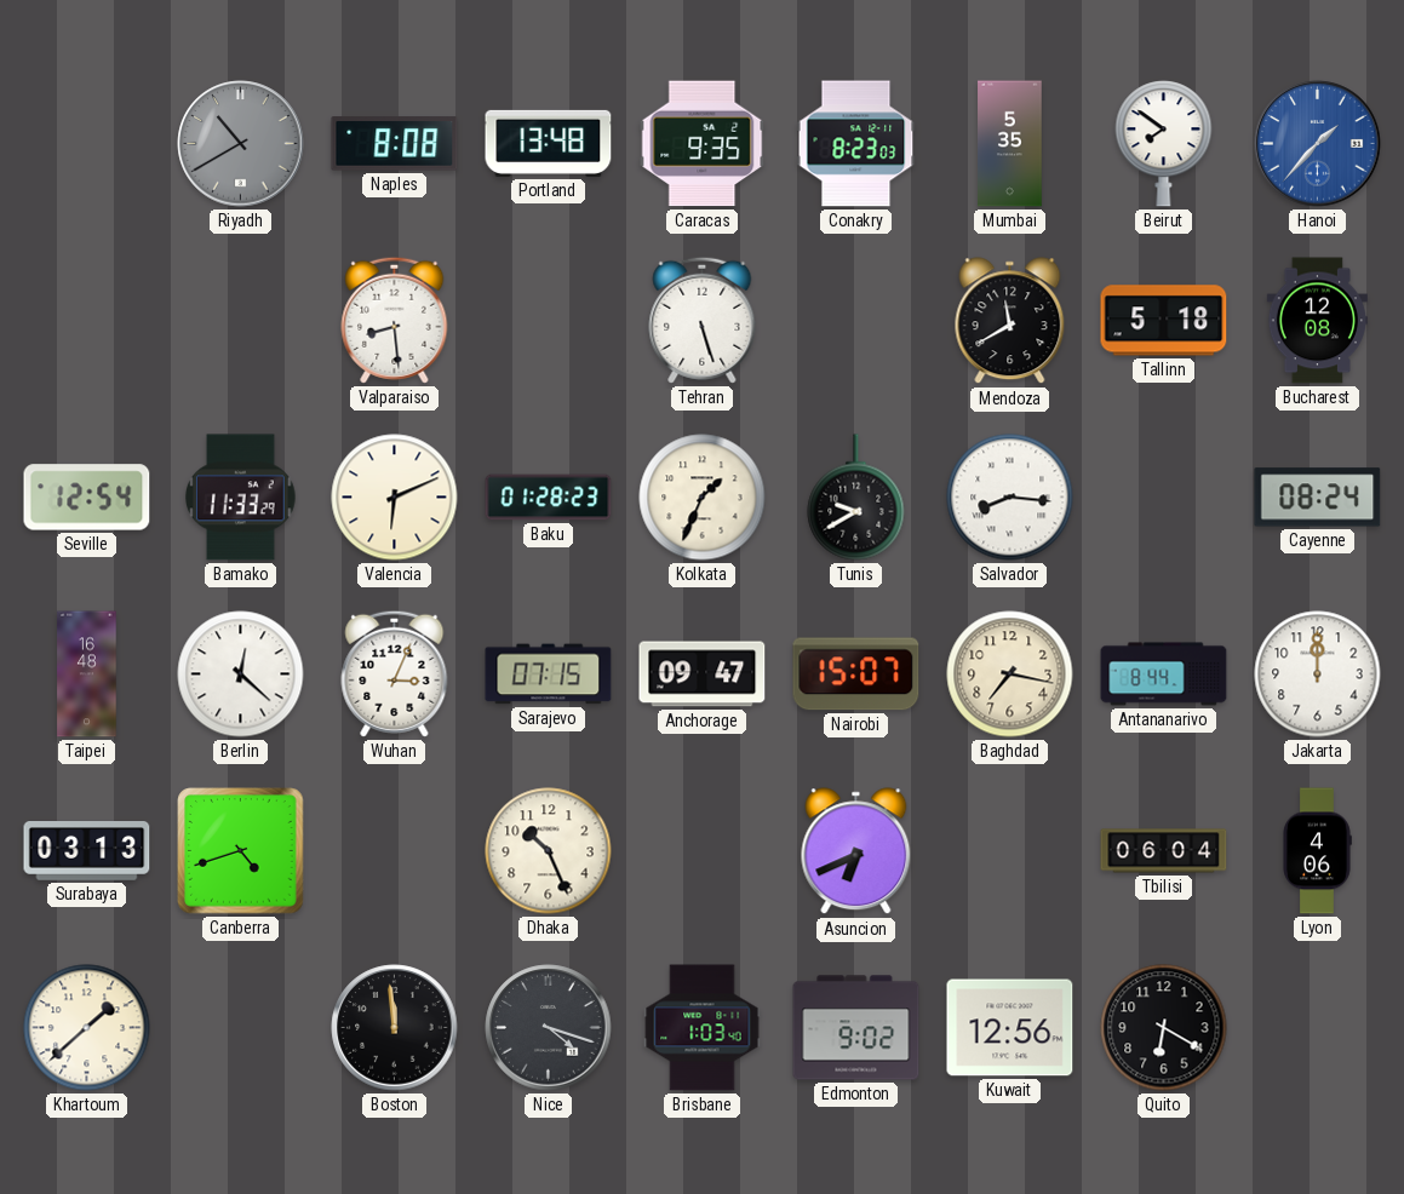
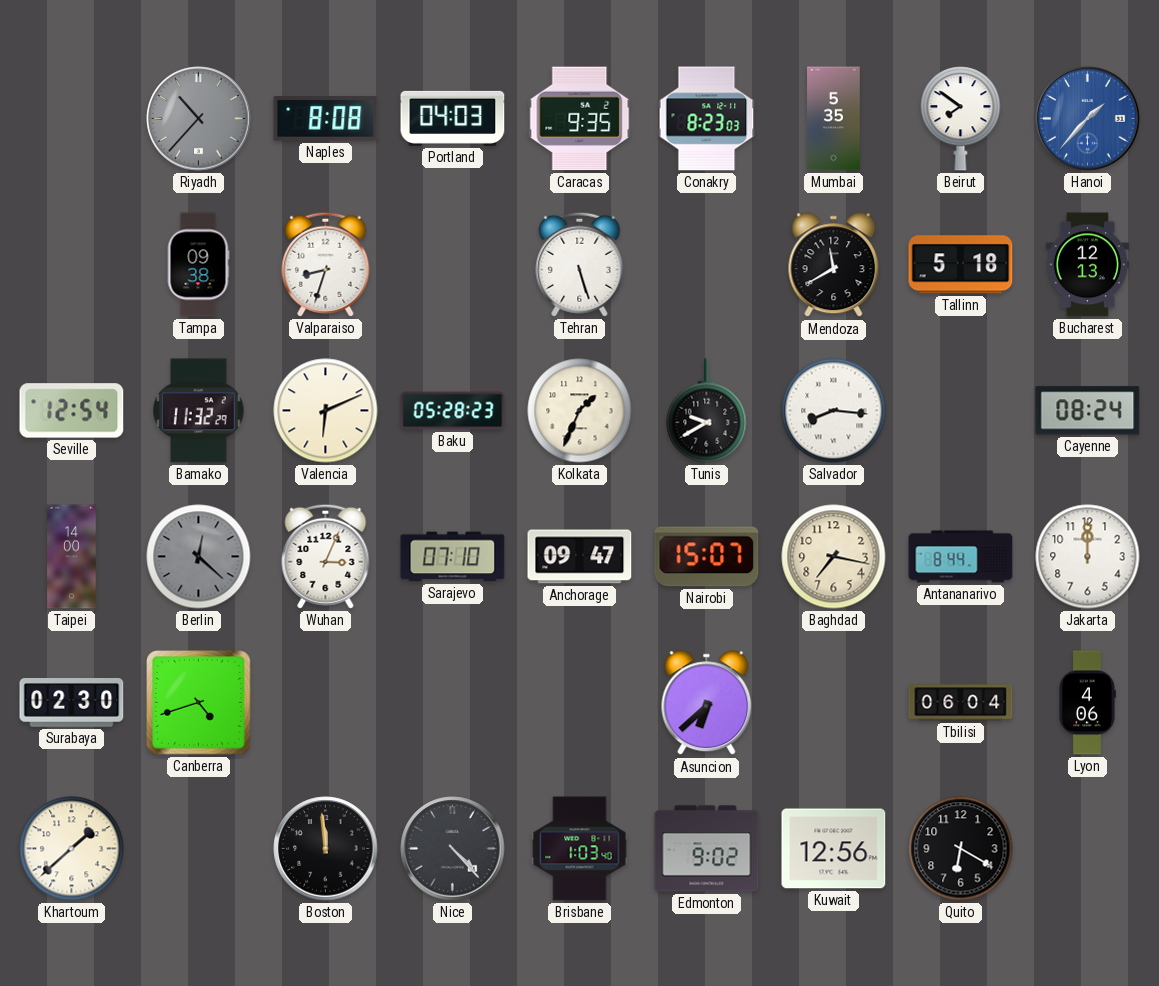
Riyadh: 10:40 -> 10:37 (199, 119)
Portland: 13:48 -> 04:03 (453, 118)
Tampa: none -> 09:38 (198, 265)
Valparaiso: 8:29 -> 8:33 (326, 264)
Bucharest: 12:08 -> 12:13 (1087, 265)
Bamako: 11:33 -> 11:32 (199, 411)
Baku: 01:28 -> 05:28 (453, 411)
Taipei: 16:48 -> 14:00 (72, 557)
Berlin dial: white -> grey (199, 557)
Sarajevo: 07:15 -> 07:10 (453, 557)
Surabaya: 03:13 -> 02:30 (72, 703)
Dhaka: 10:26 -> none (549, 851)
Asuncion: 6:41 -> 6:38 (707, 703)
Nice: 4:18 -> 4:23 (453, 849)
